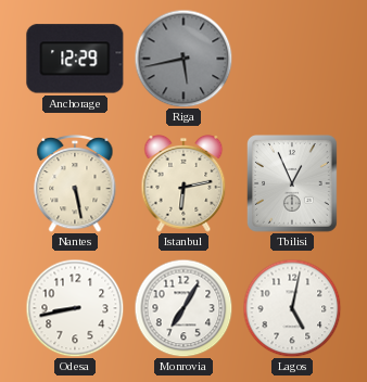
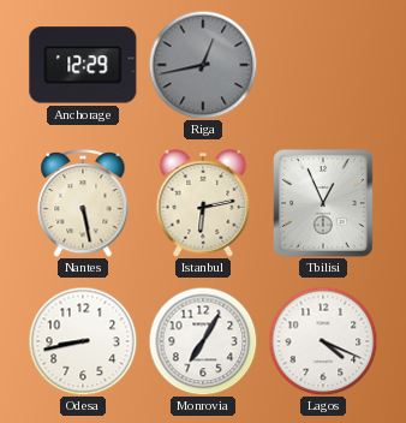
Riga: 5:43 -> 12:43 (203, 65)
Lagos: 5:02 -> 4:19 (323, 341)
